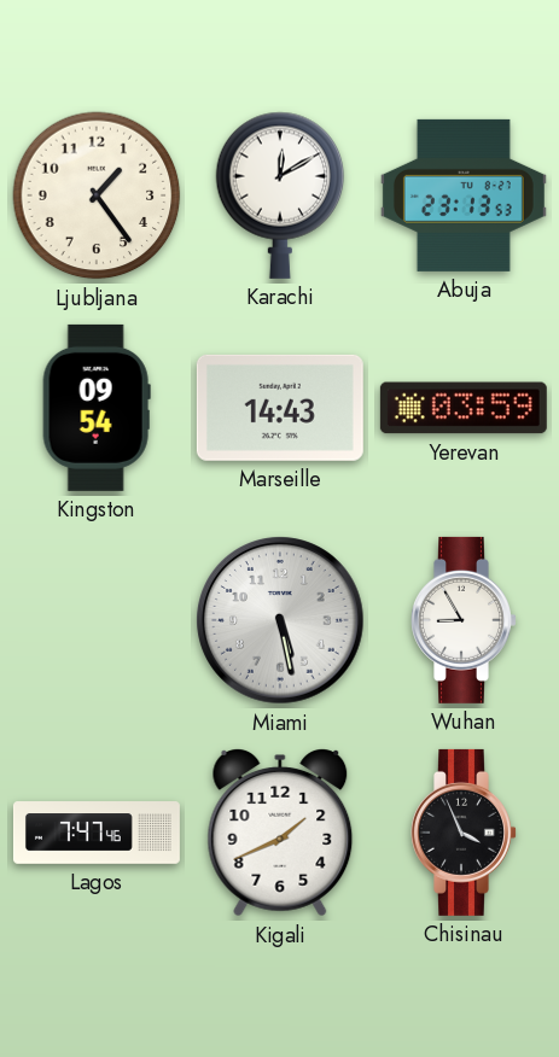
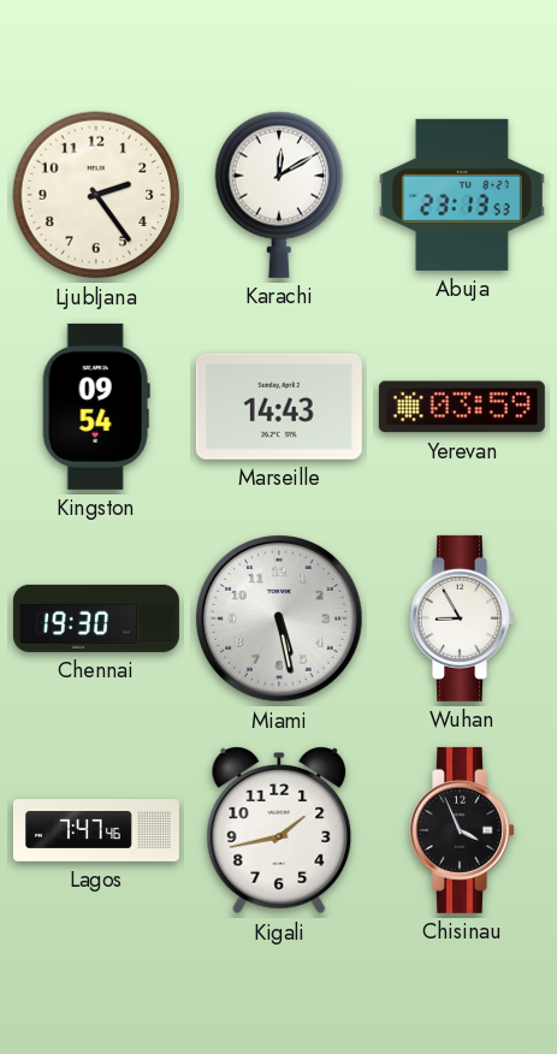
Ljubljana: 1:24 -> 2:24 (96, 195)
Chennai: none -> 19:30 (96, 618)
Kigali: 1:41 -> 1:43 (279, 831)
